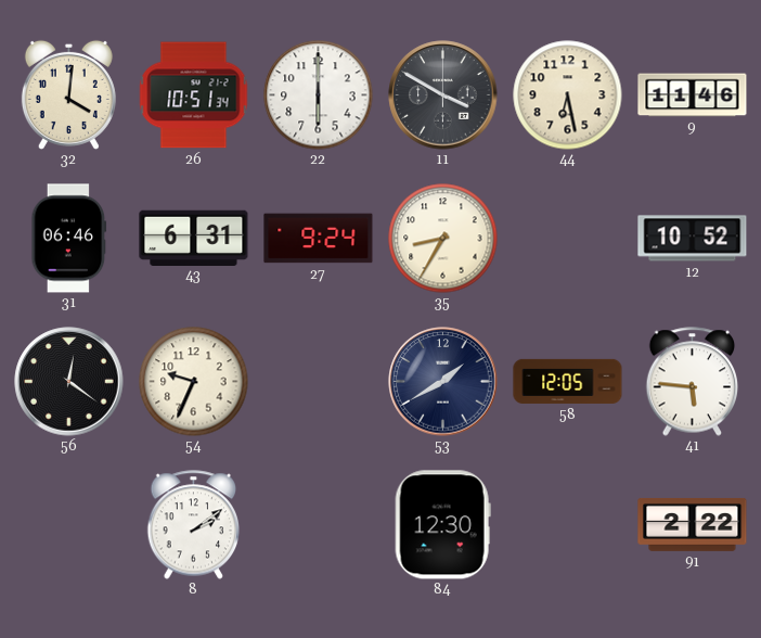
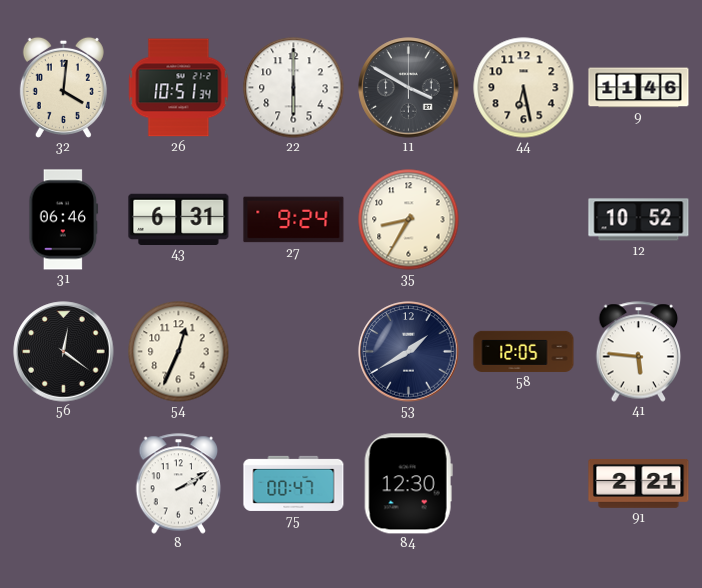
54: 9:34 -> 12:34 (179, 352)
8: 2:09 -> 2:10 (179, 484)
75: none -> 00:47 (294, 483)
91: 2:22 -> 2:21 (639, 483)
